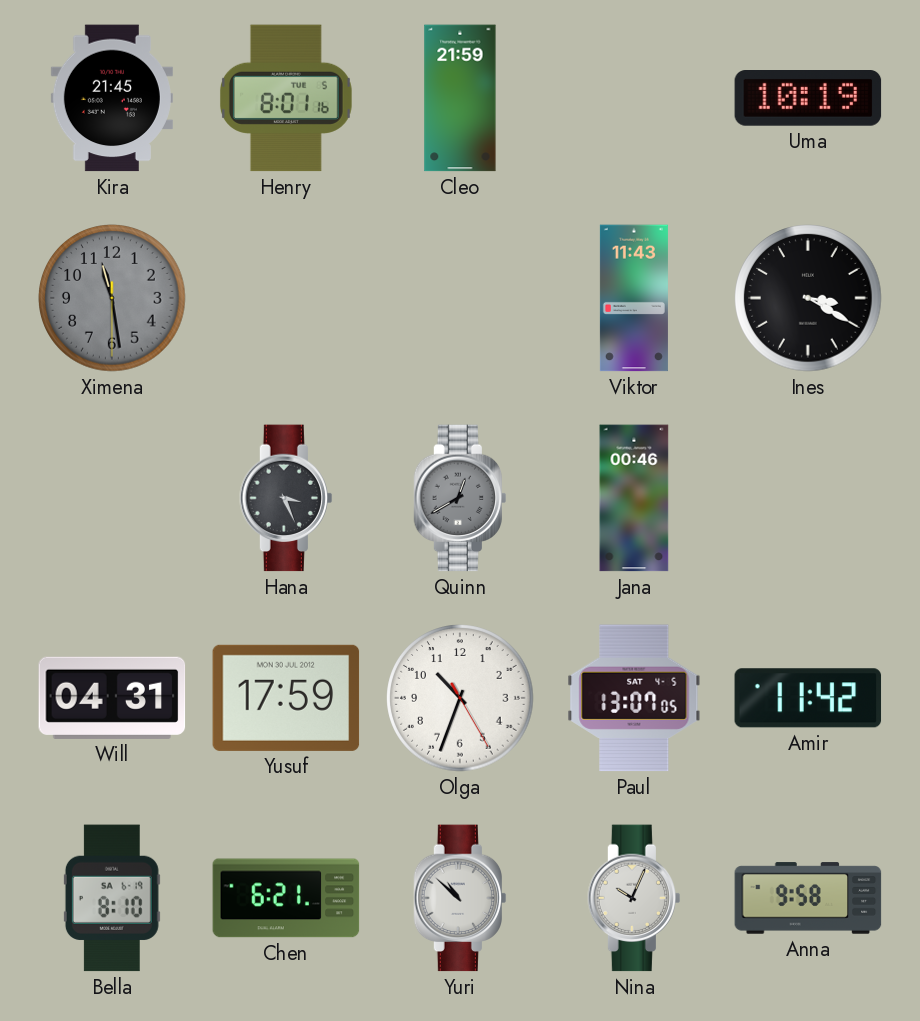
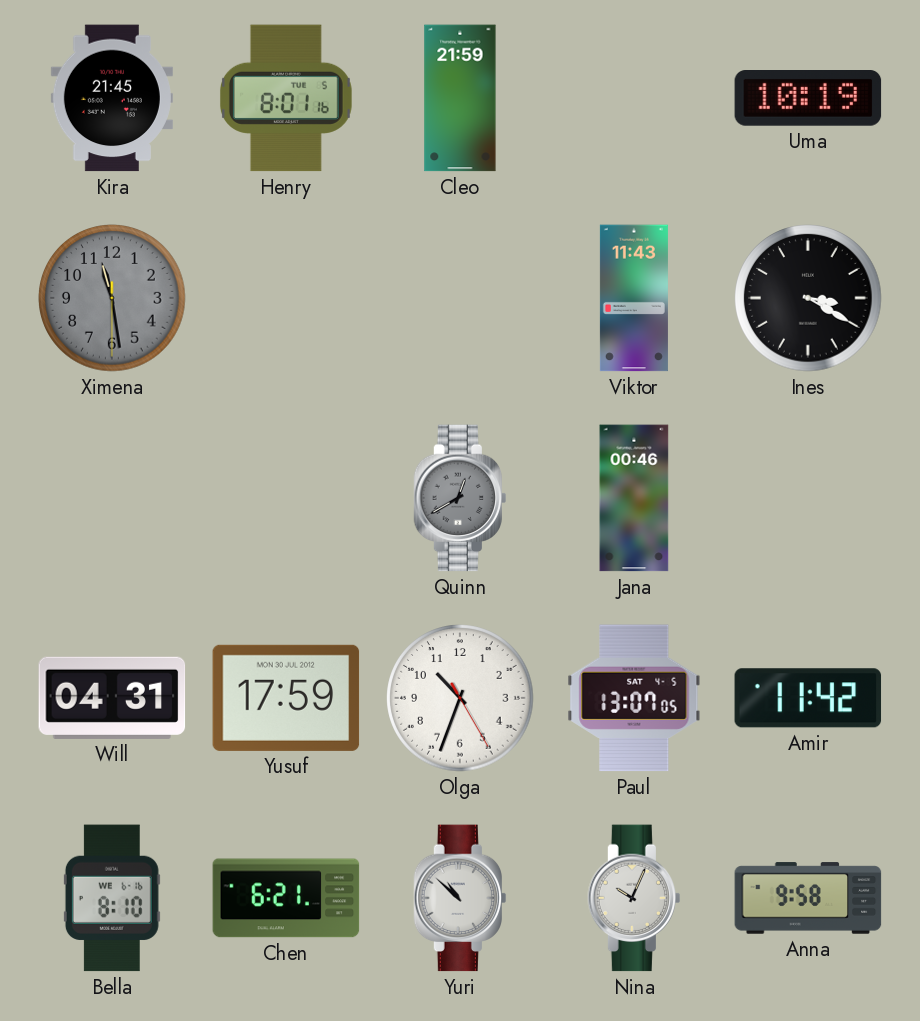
Hana: 3:26 -> none (286, 498)
Bella date: SA 6-19 -> WE 6-16 (112, 898)
